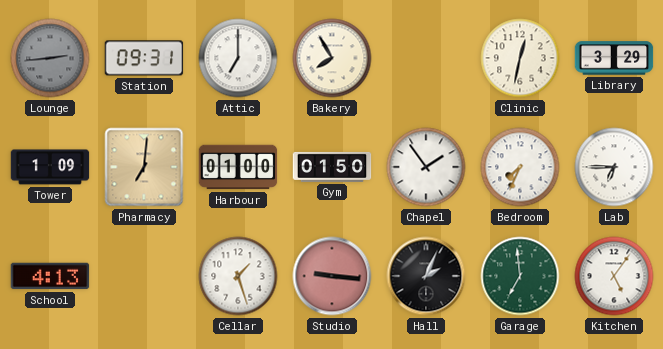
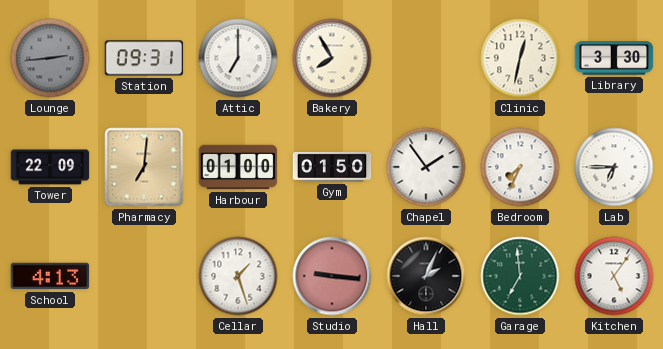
Library: 3:29 -> 3:30 (614, 58)
Tower: 1:09 -> 22:09 (50, 167)
